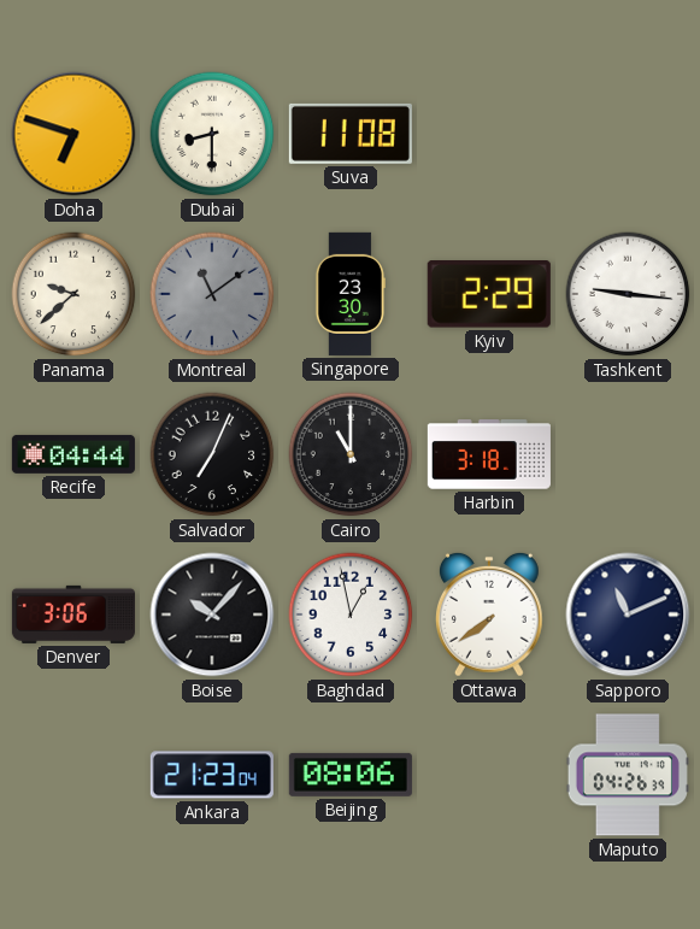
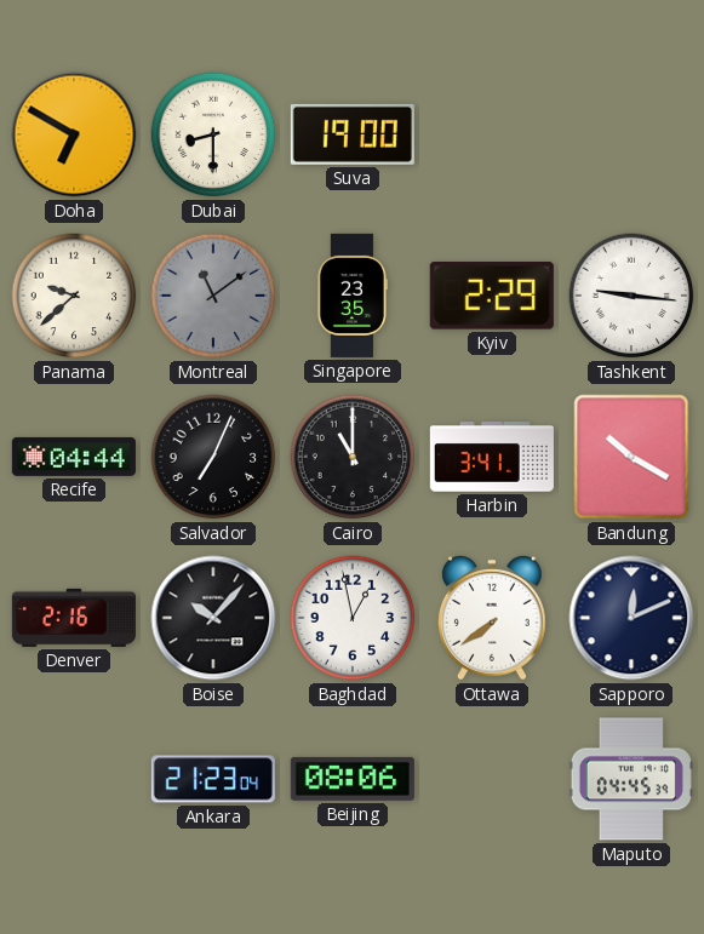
Doha: 6:48 -> 6:50 (74, 134)
Suva: 11:08 -> 19:00 (353, 134)
Singapore: 23:30 -> 23:35 (353, 296)
Harbin: 3:18 -> 3:41 (492, 457)
Bandung: none -> 10:20 (631, 457)
Denver: 3:06 -> 2:16 (74, 618)
Sapporo: 11:11 -> 12:11 (631, 618)
Maputo: 04:26 -> 04:45 (631, 779)
